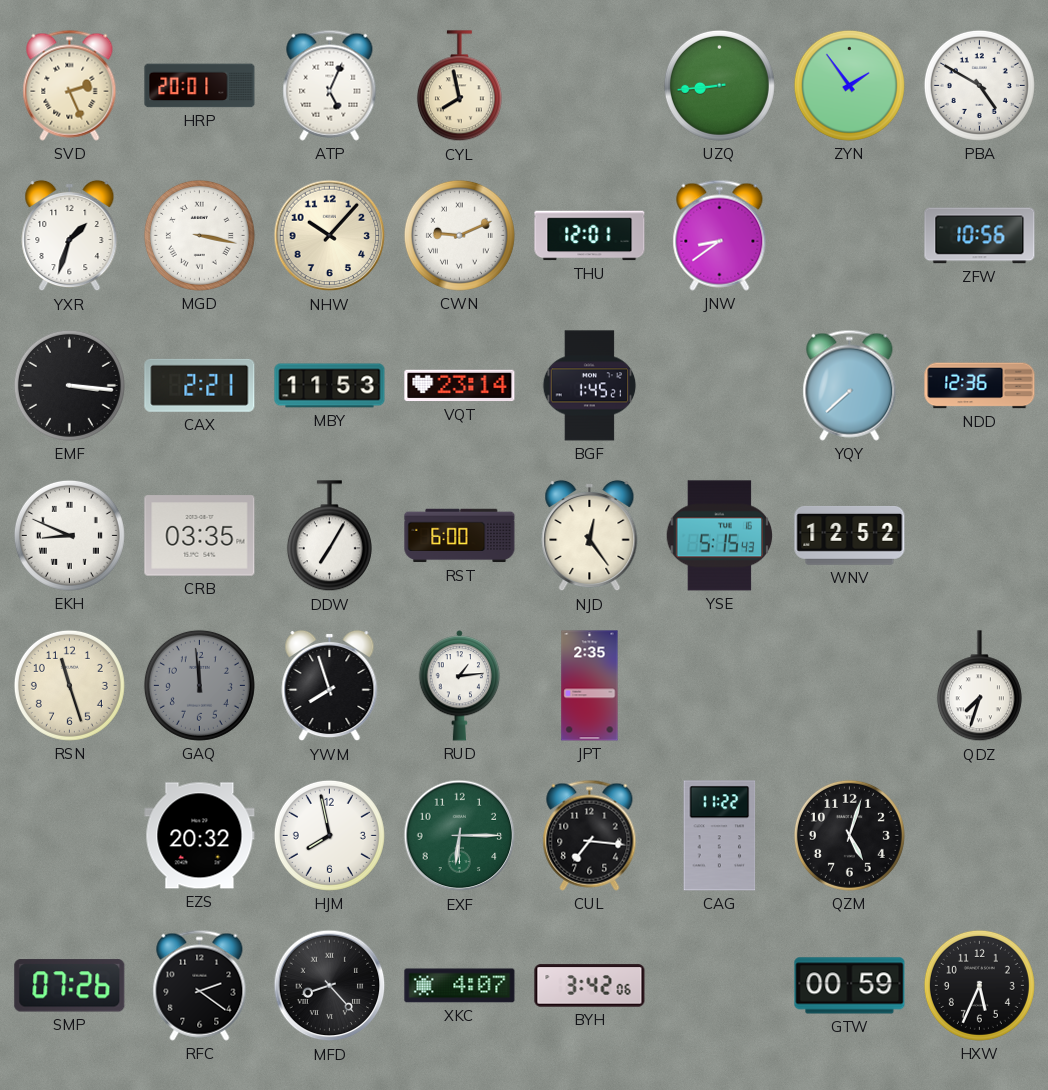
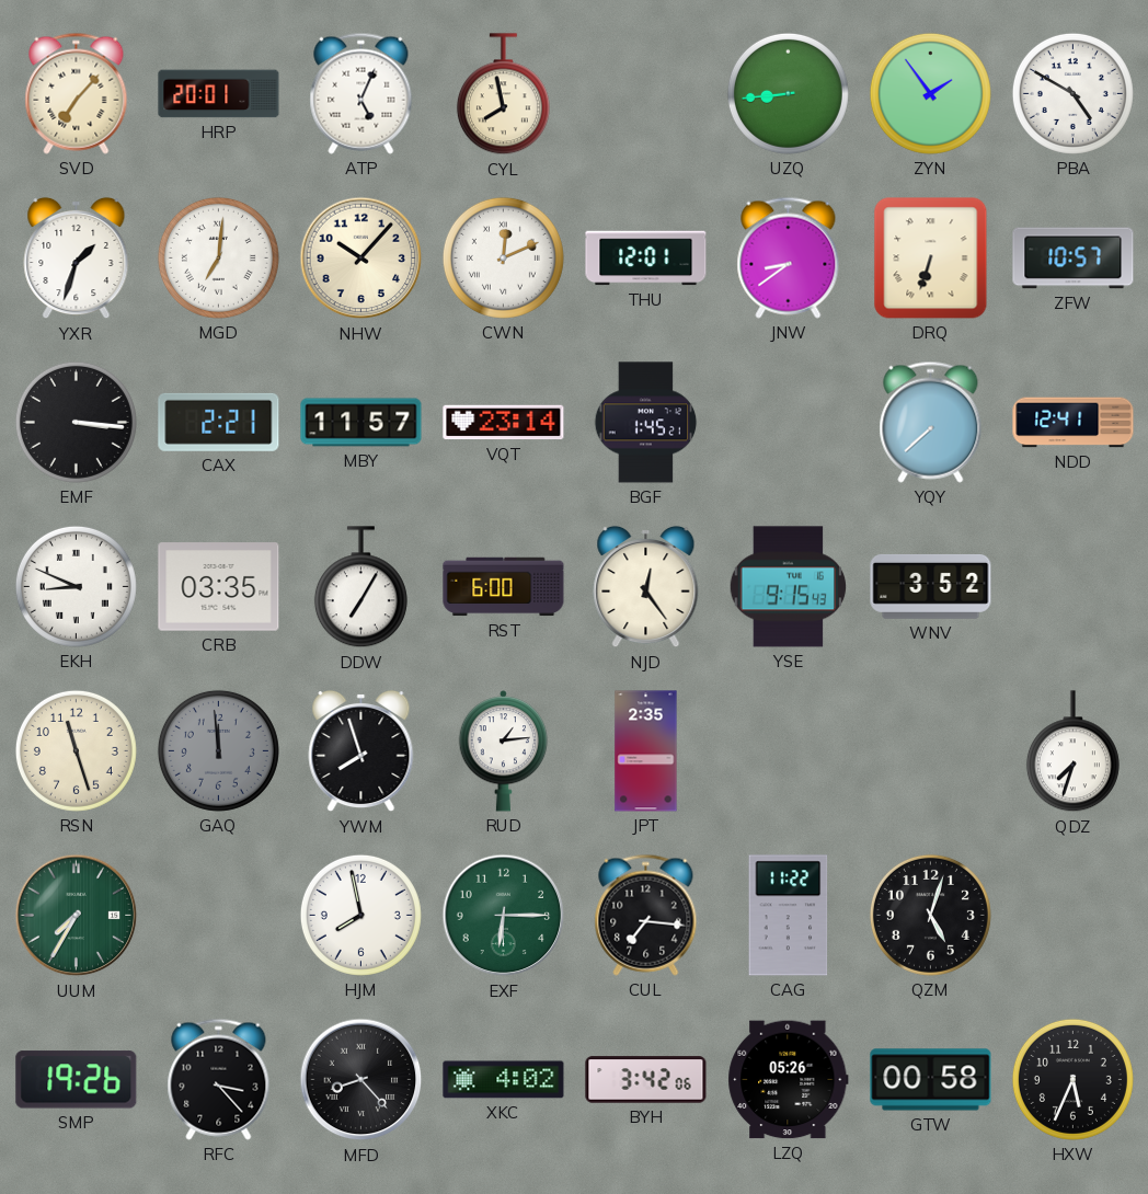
SVD: 2:26 -> 7:07 (77, 93)
MGD: 3:17 -> 7:01 (218, 257)
CWN: 9:11 -> 12:11 (503, 257)
DRQ: none -> 6:33 (931, 259)
ZFW: 10:56 -> 10:57 (1074, 259)
MBY: 11:53 -> 11:57 (361, 423)
NDD: 12:36 -> 12:41 (1074, 423)
YSE: 5:15 -> 9:15 (789, 587)
WNV: 12:52 -> 3:52 (931, 586)
UUM: none -> 7:35 (77, 916)
EZS: 20:32 -> none (200, 836)
SMP: 07:26 -> 19:26 (77, 1080)
RFC: 2:21 -> 3:23 (219, 1079)
XKC: 4:07 -> 4:02 (504, 1080)
LZQ: none -> 05:26 (789, 1080)
GTW: 00:59 -> 00:58 (931, 1080)
